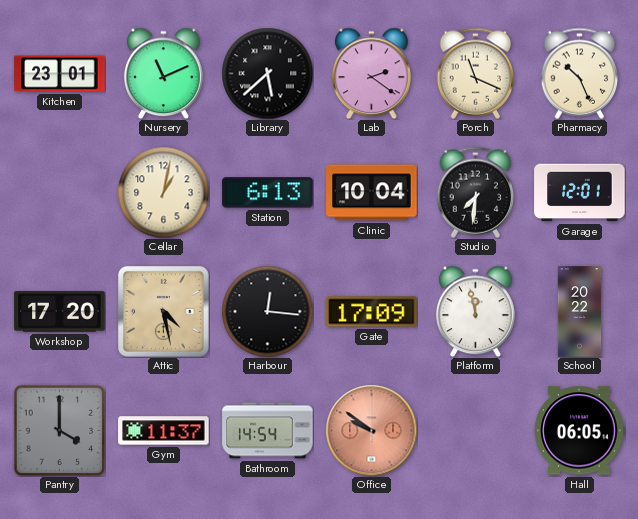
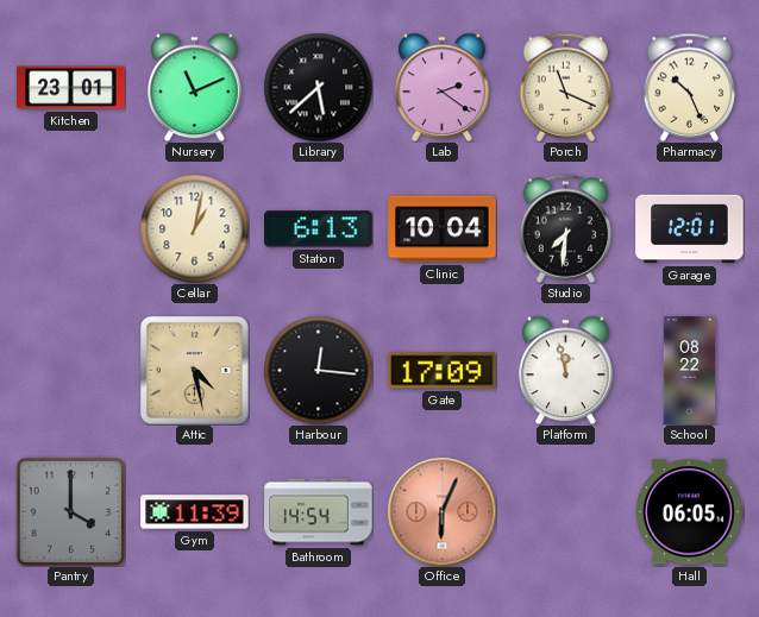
Workshop: 17:20 -> none (60, 312)
School: 20:22 -> 08:22 (690, 371)
Gym: 11:37 -> 11:39 (195, 512)
Office: 9:51 -> 6:04 (441, 511)
